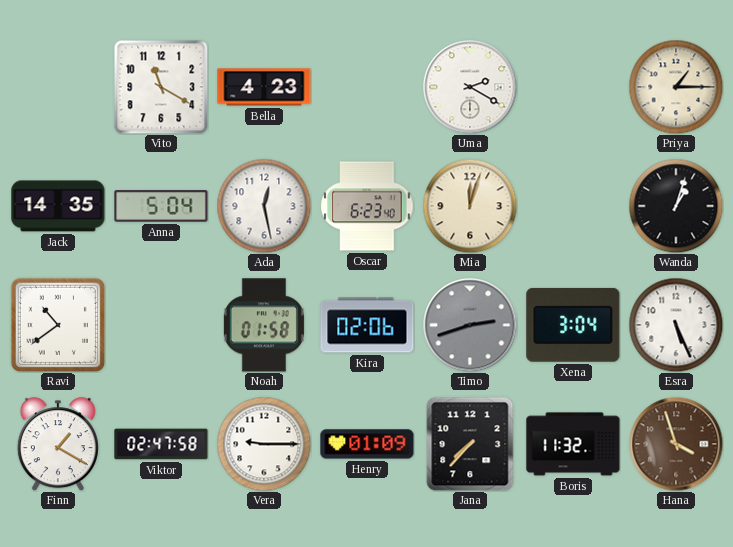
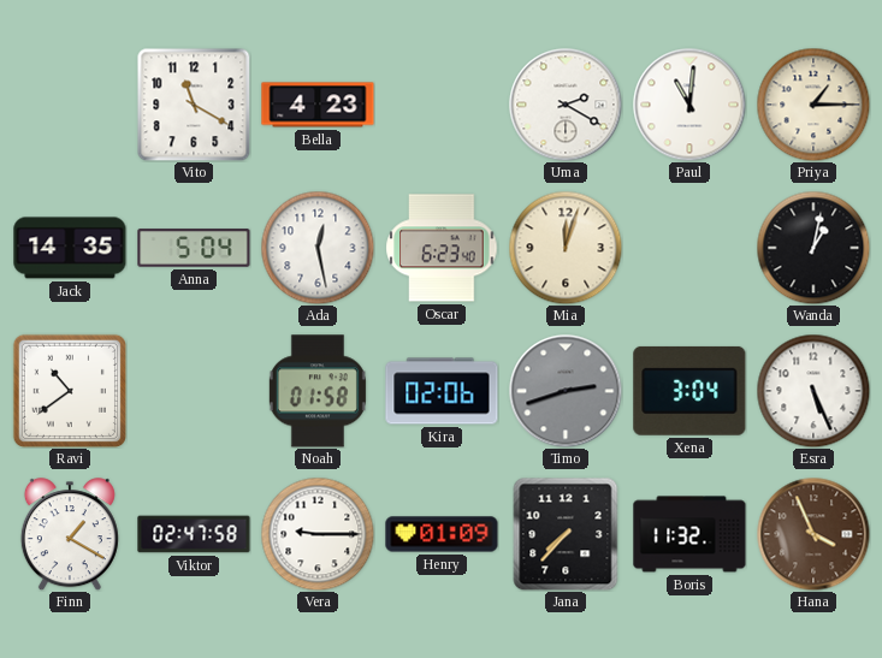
Paul: none -> 11:01 (689, 105)
Wanda: 1:03 -> 1:02 (813, 248)
Hana: 3:57 -> 3:56 (813, 534)
